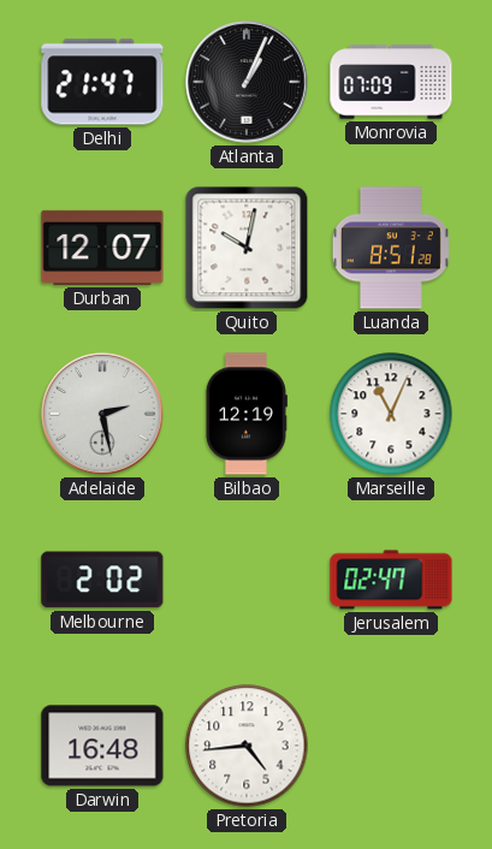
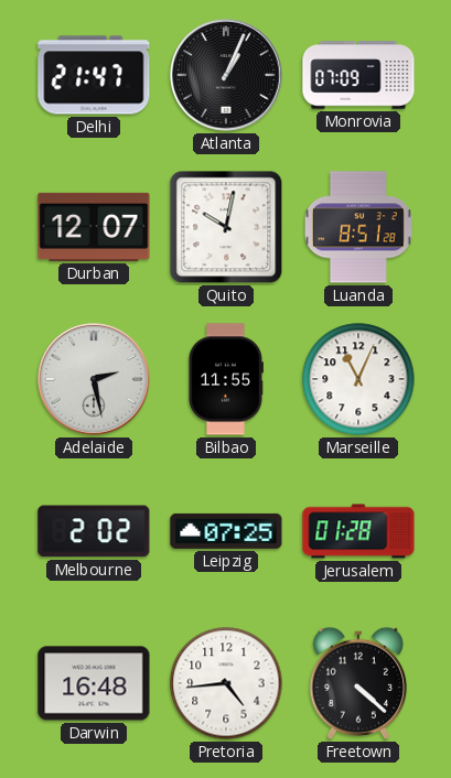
Bilbao: 12:19 -> 11:55 (225, 379)
Leipzig: none -> 07:25 (226, 531)
Jerusalem: 02:47 -> 01:28 (358, 531)
Freetown: none -> 4:22 (358, 683)
